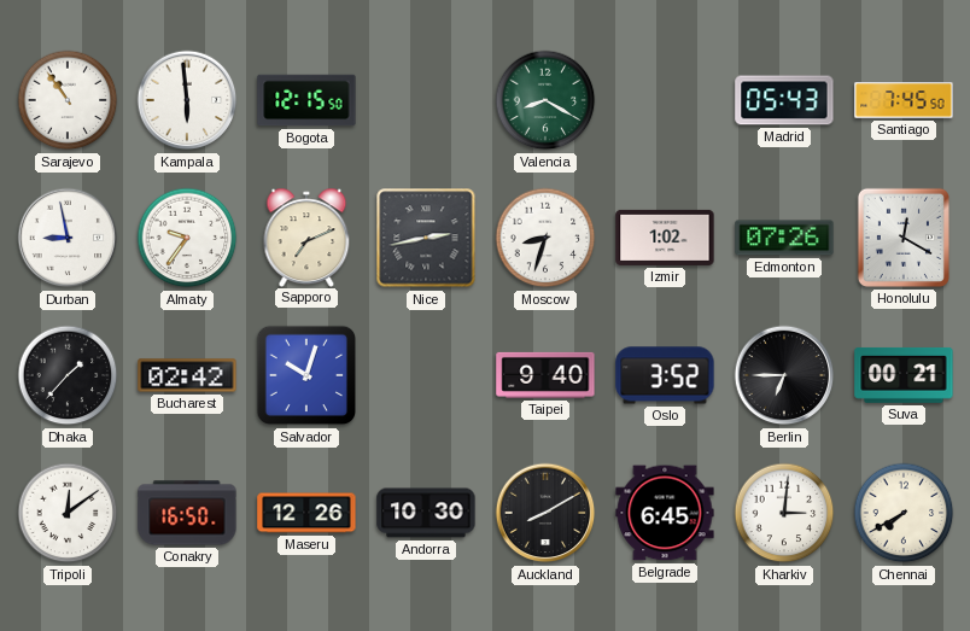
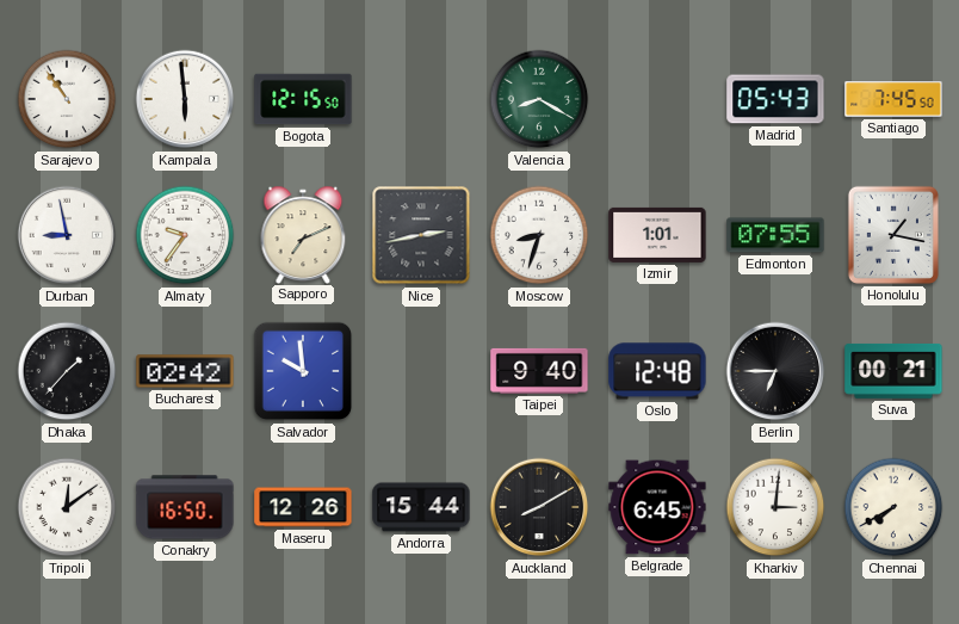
Izmir: 1:02 -> 1:01 (657, 235)
Edmonton: 07:26 -> 07:55 (775, 235)
Honolulu: 12:20 -> 1:17 (893, 235)
Salvador: 10:03 -> 9:59 (303, 371)
Oslo: 3:52 -> 12:48 (657, 371)
Andorra: 10:30 -> 15:44 (421, 507)
